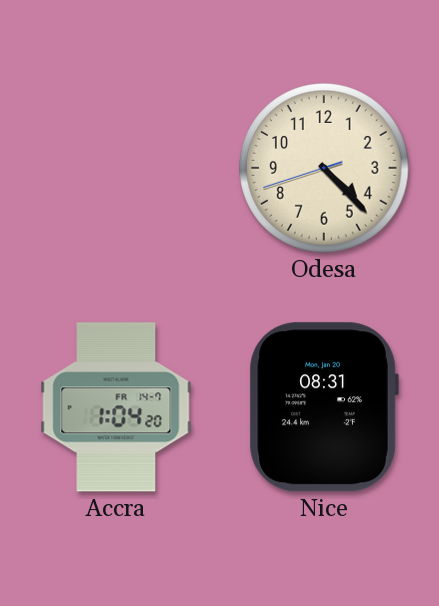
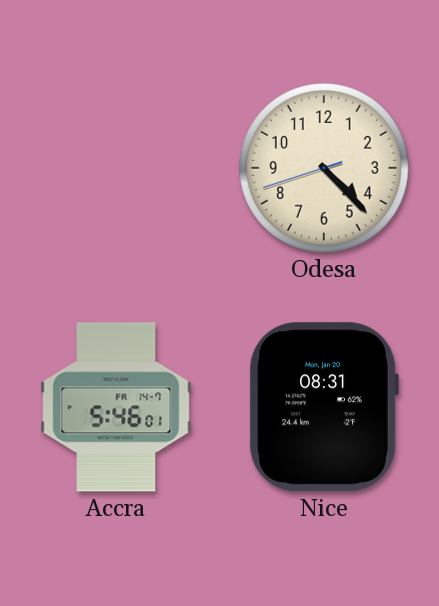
Accra: 1:04 -> 5:46 (116, 407)
